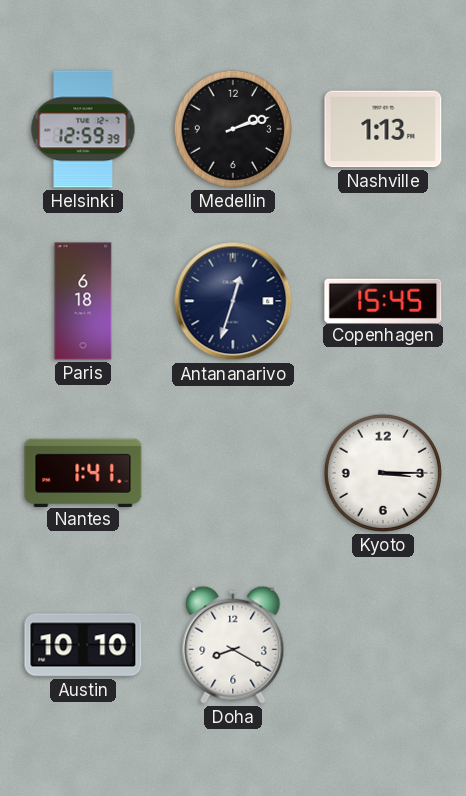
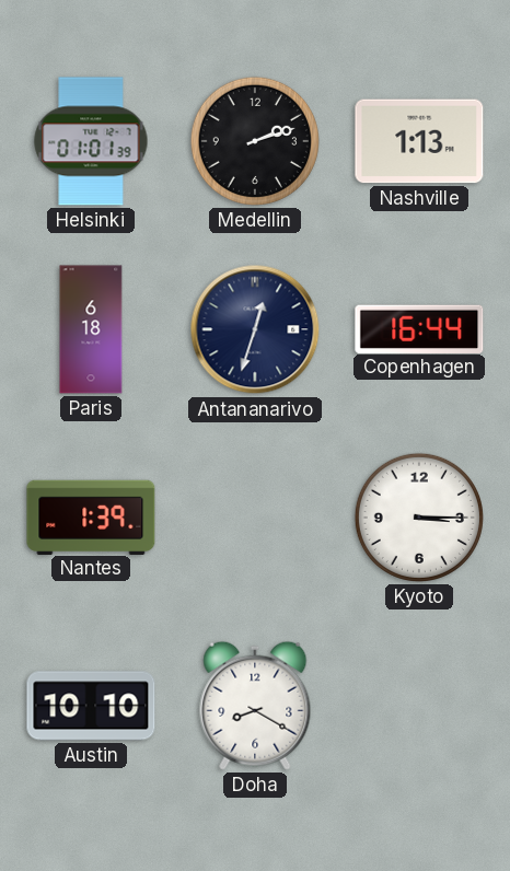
Helsinki: 12:59 -> 01:01 (91, 141)
Copenhagen: 15:45 -> 16:44 (419, 328)
Nantes: 1:41 -> 1:39 (91, 516)
